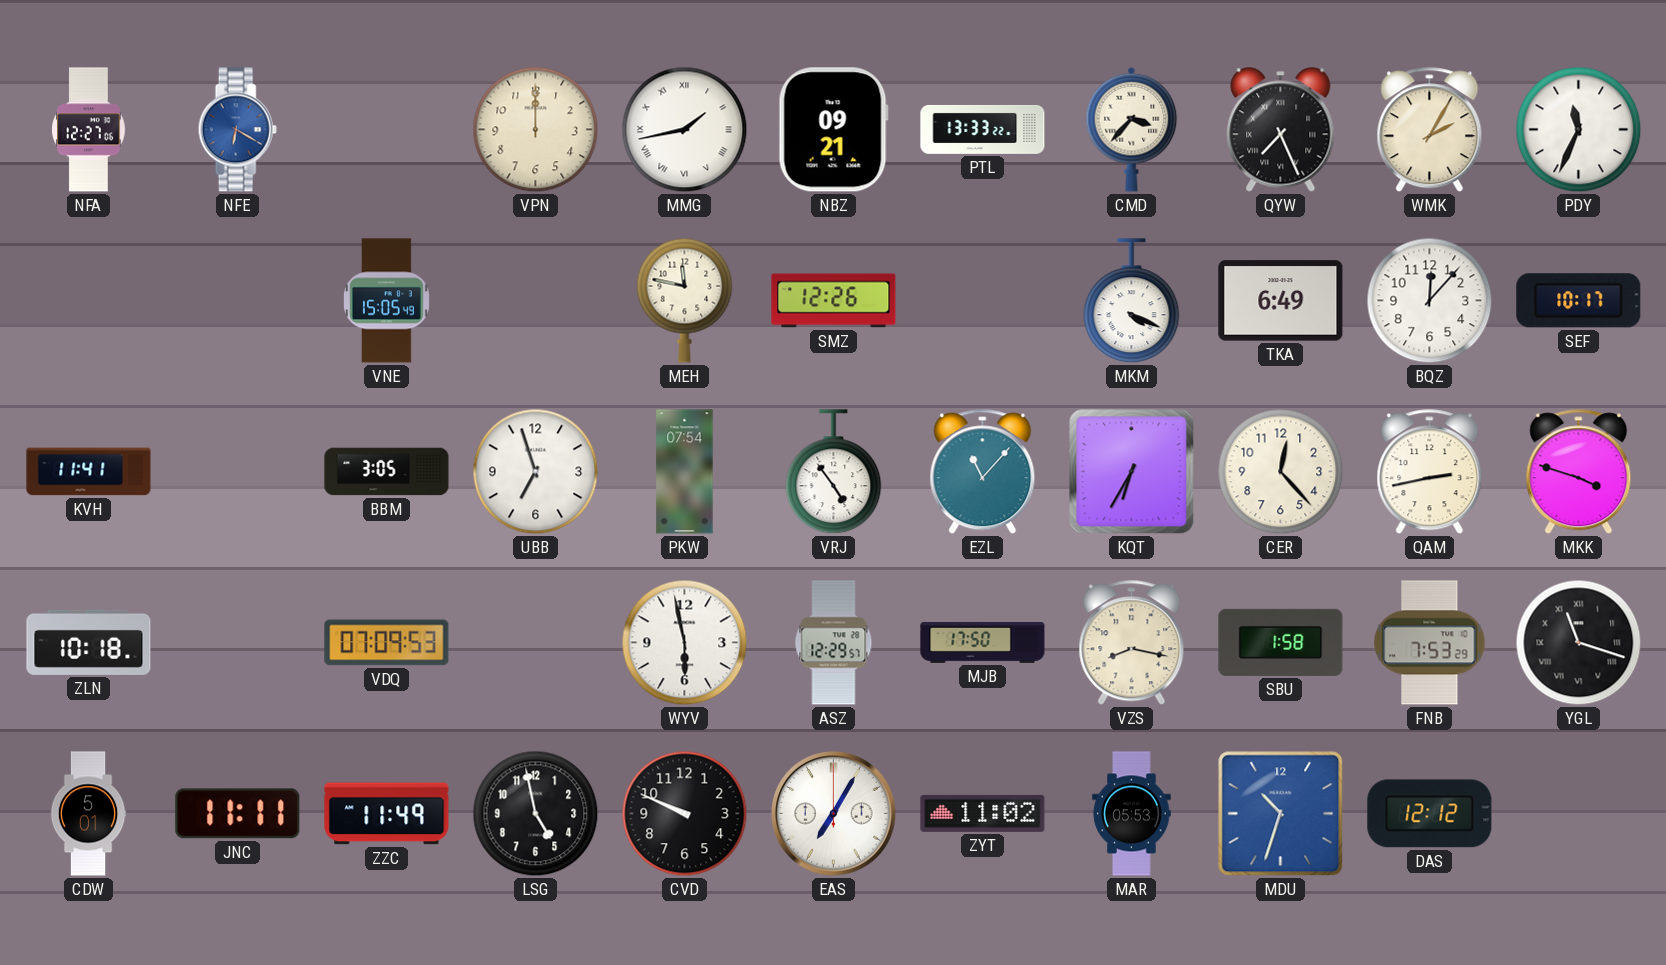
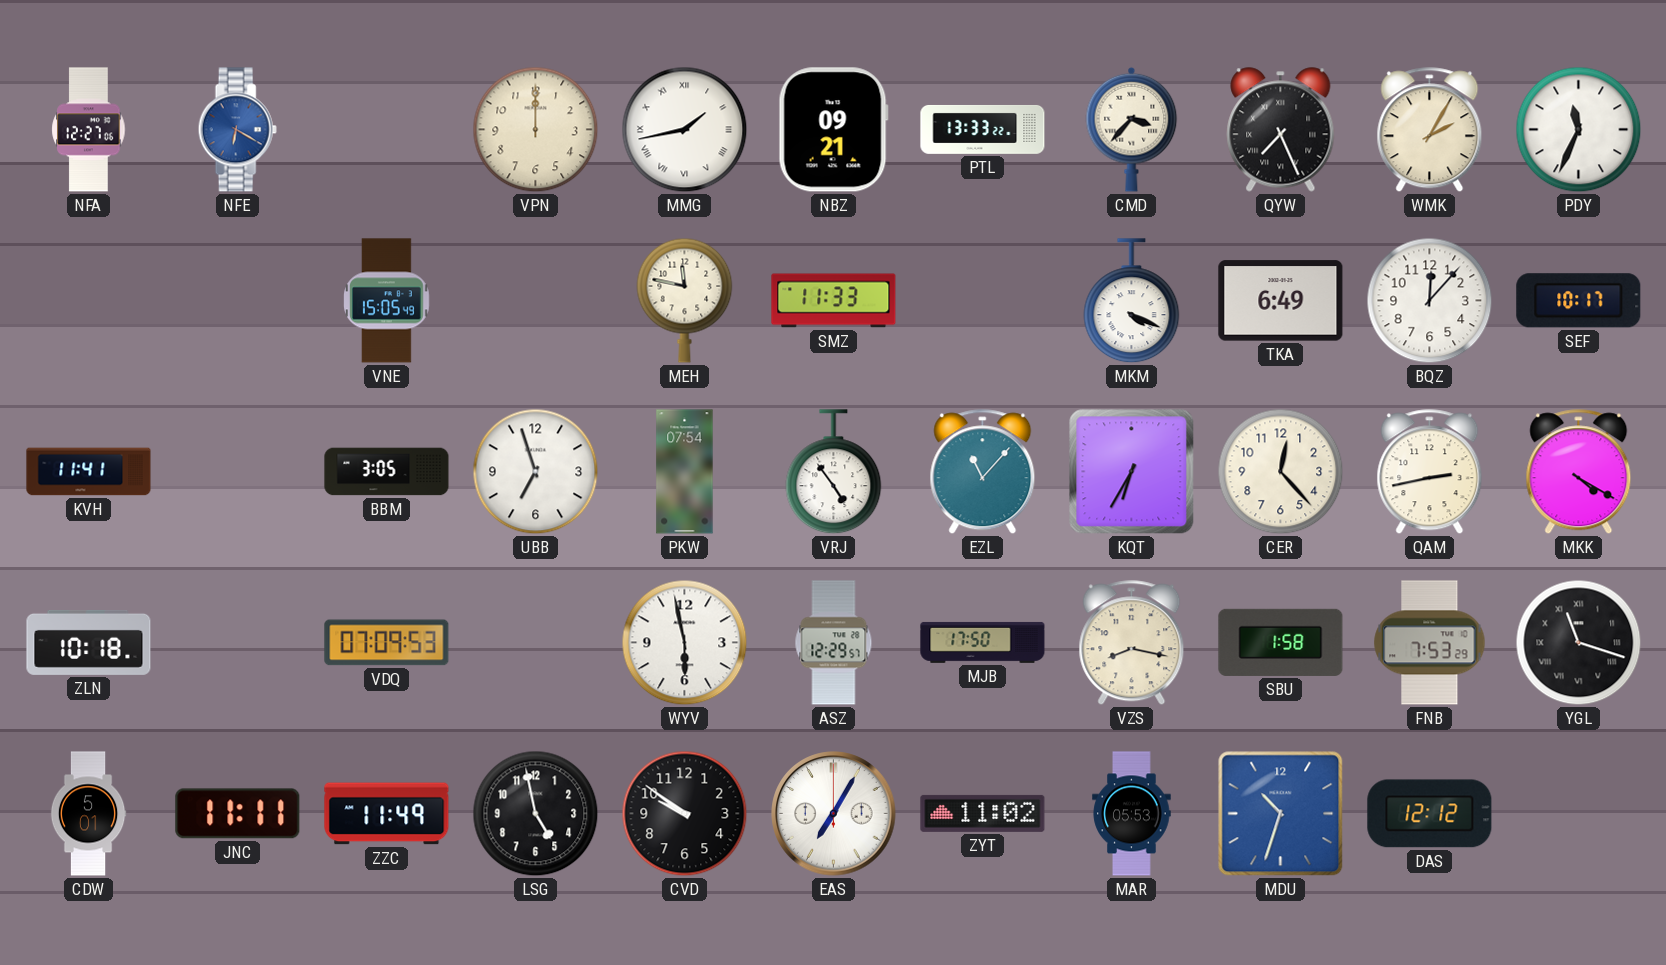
SMZ: 12:26 -> 11:33 (834, 301)
MKK: 3:48 -> 4:20 (1579, 472)
CVD: 9:49 -> 9:51 (685, 814)
